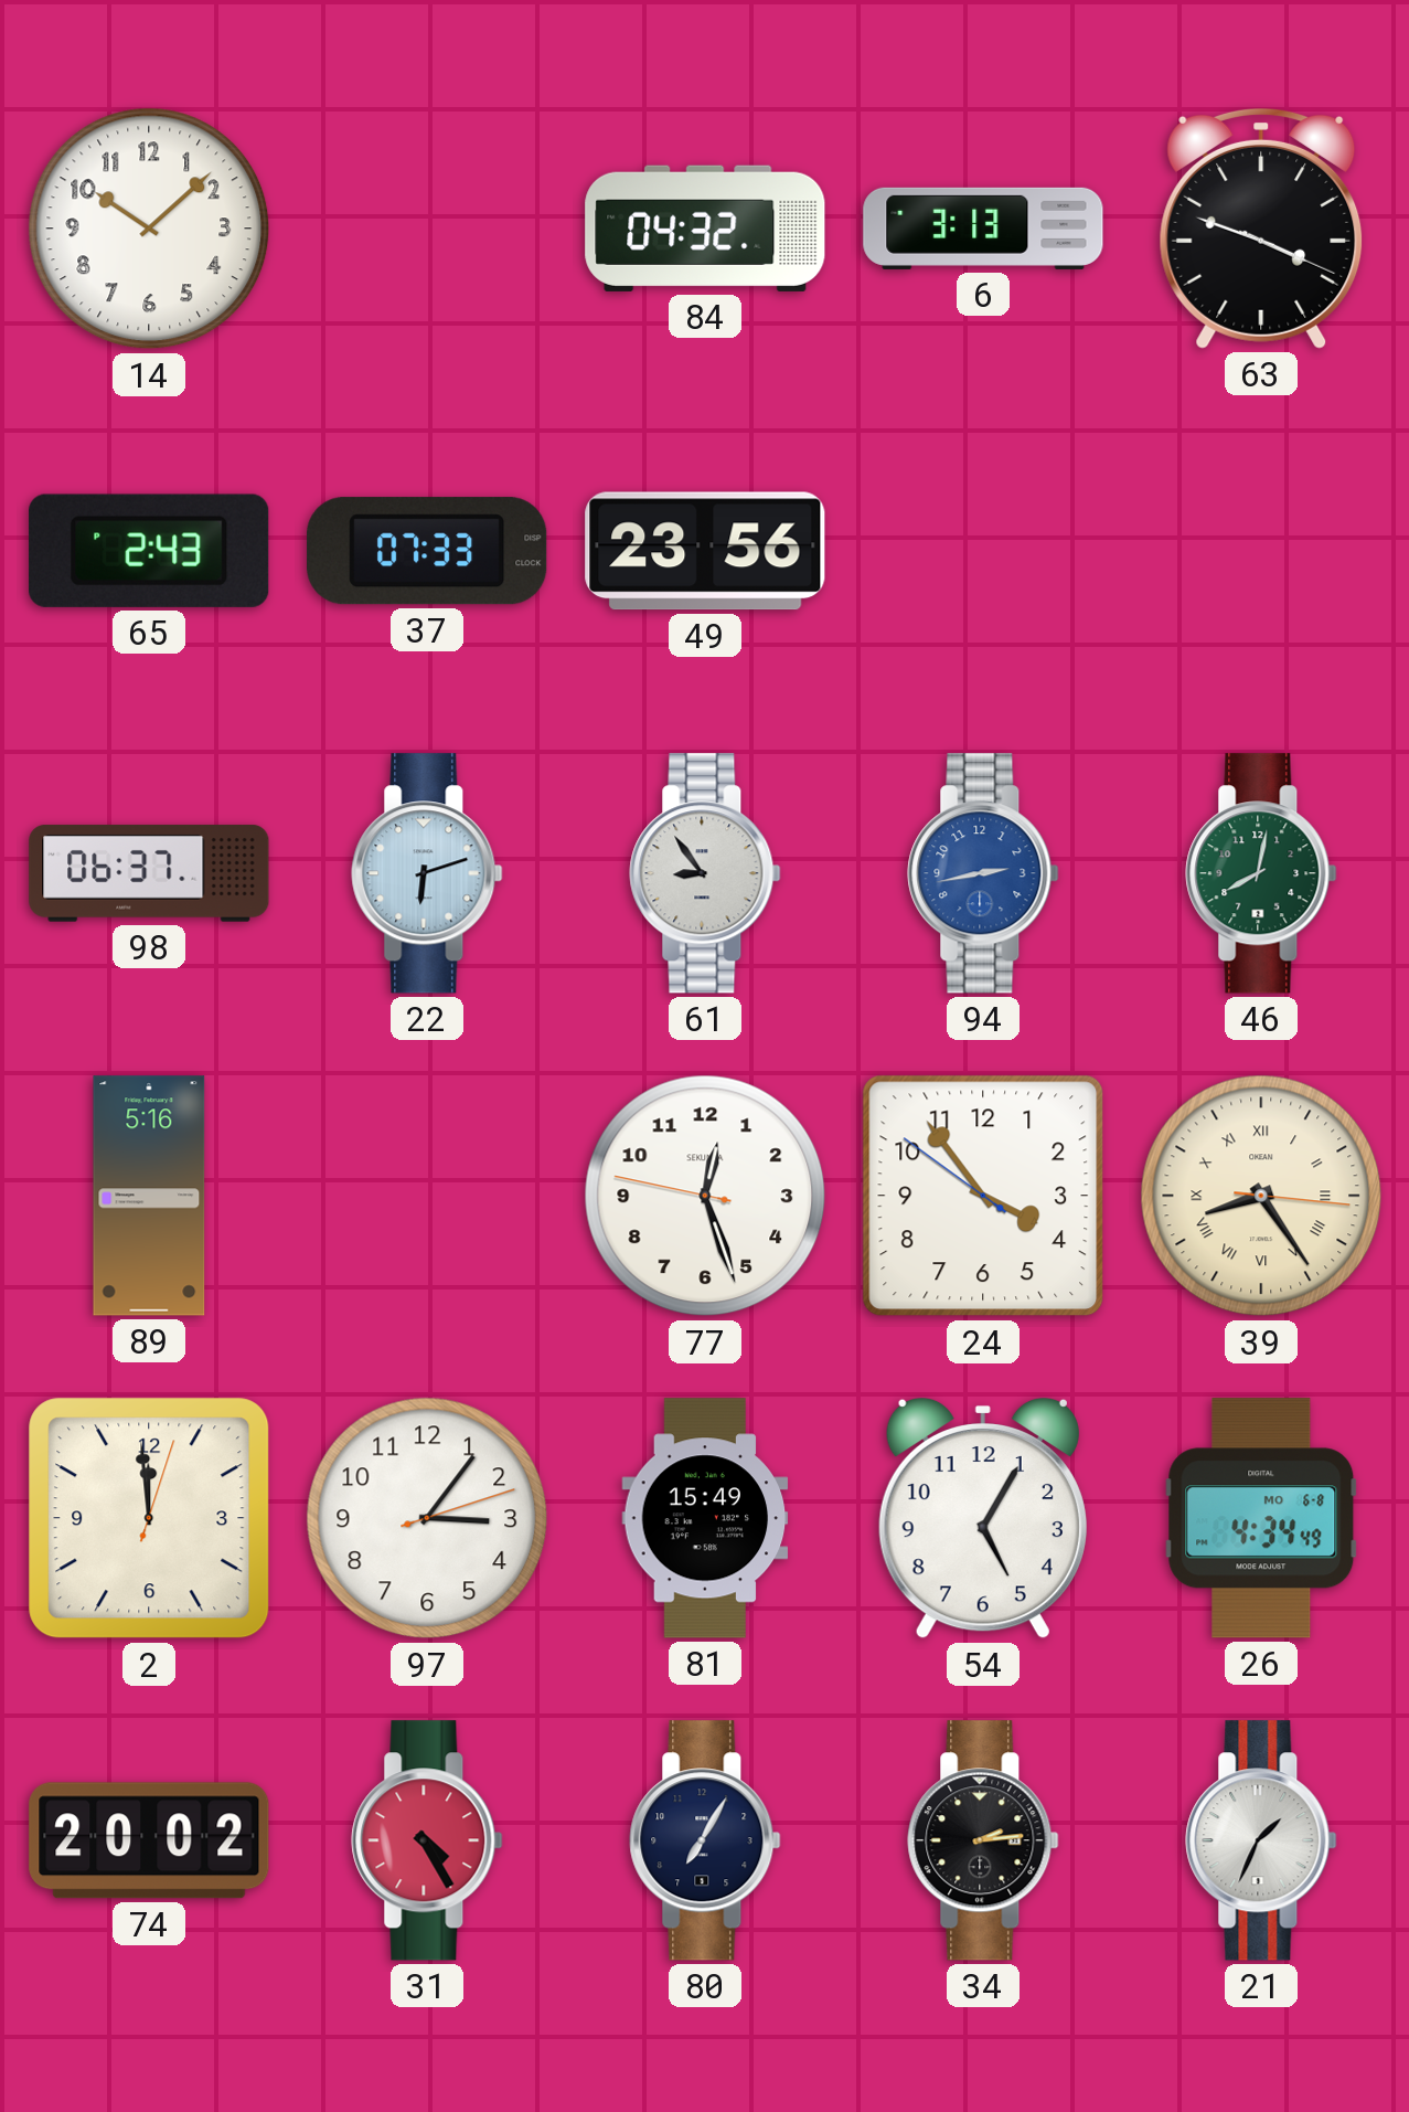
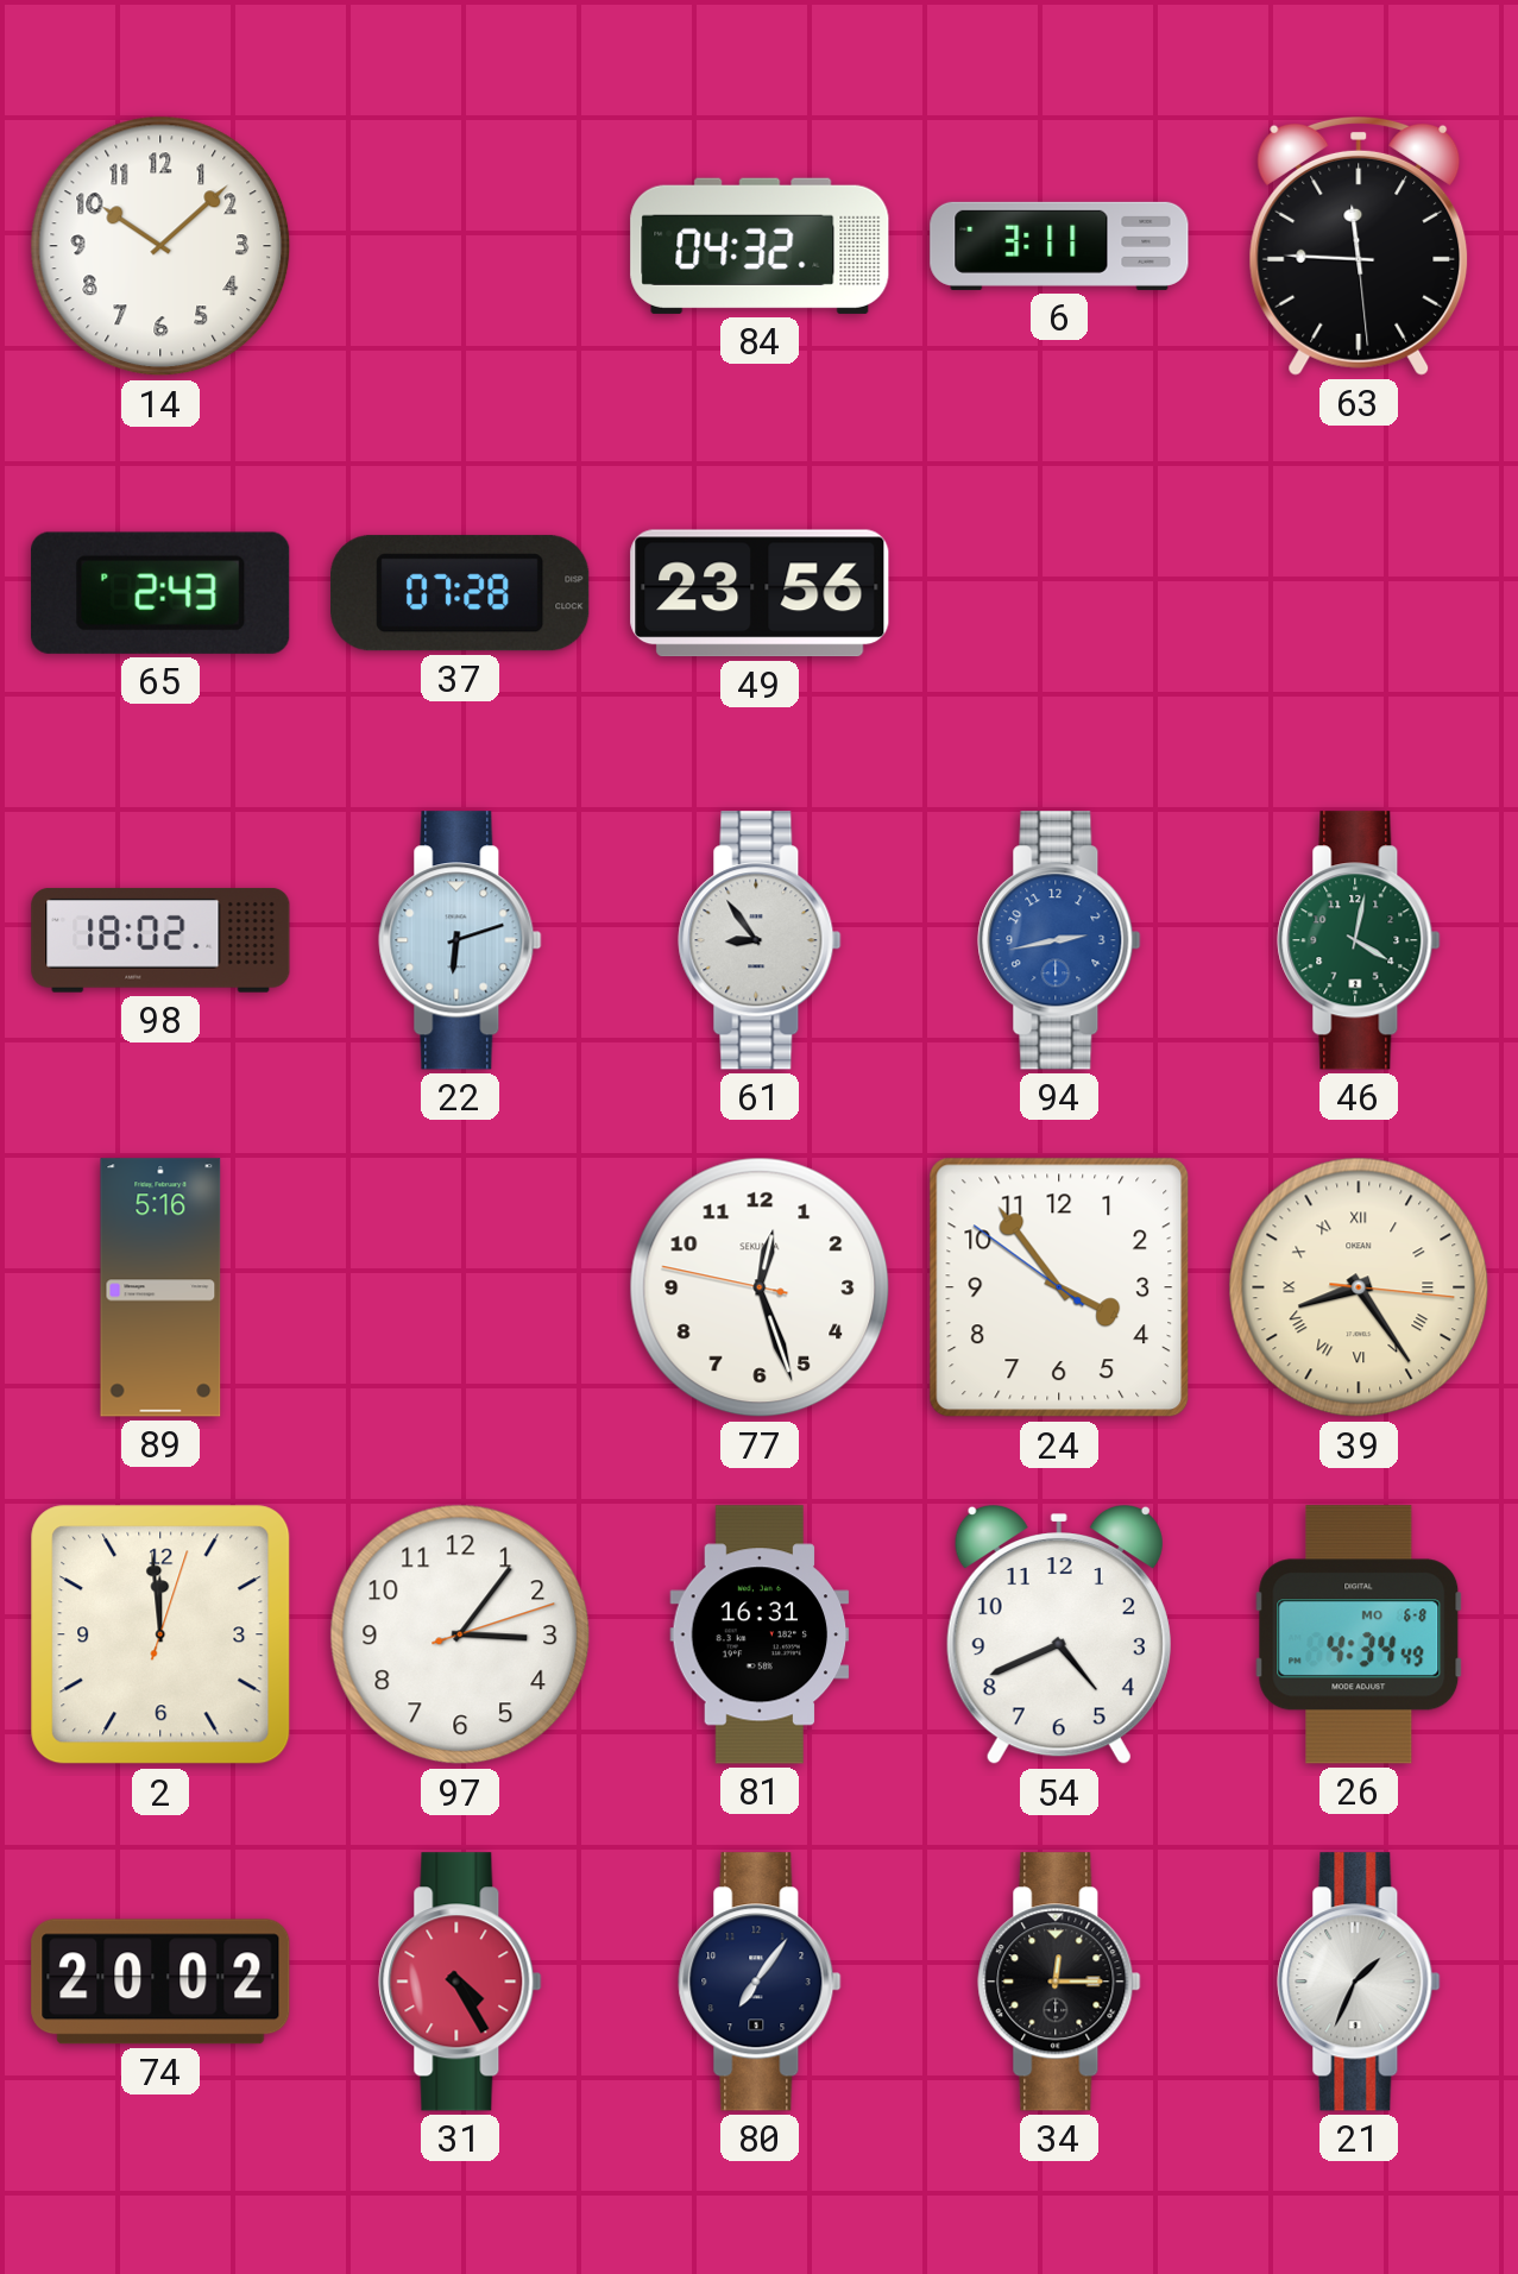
6: 3:13 -> 3:11 (1059, 246)
63: 3:48 -> 11:45 (1359, 246)
37: 07:33 -> 07:28 (460, 593)
98: 06:37 -> 18:02 (160, 940)
46: 8:02 -> 4:02 (1359, 940)
81: 15:49 -> 16:31 (760, 1634)
54: 5:05 -> 4:41 (1059, 1634)
80: 7:05 -> 7:06 (760, 1982)
34: 2:14 -> 12:15 (1059, 1982)
